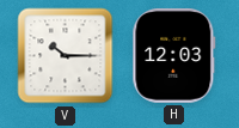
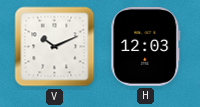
V: 10:15 -> 10:11 (55, 47)
